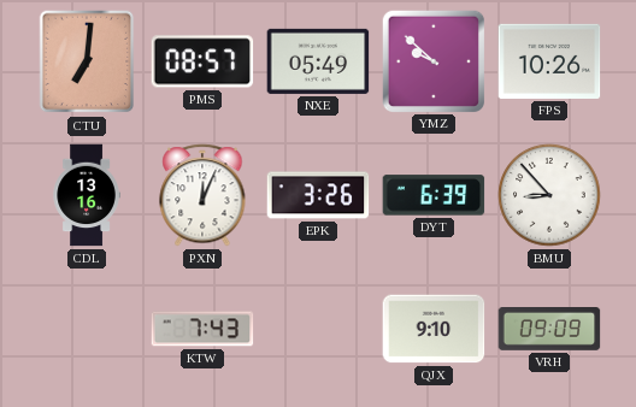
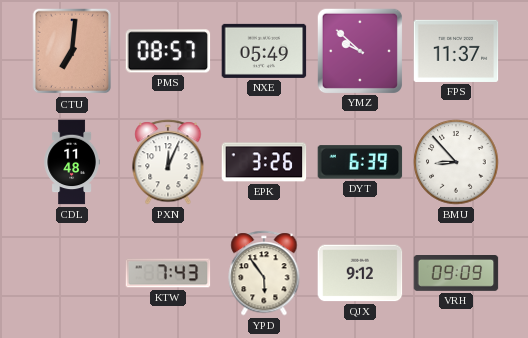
FPS: 10:26 -> 11:37 (456, 51)
CDL: 13:16 -> 11:48 (72, 162)
YPD: none -> 5:54 (264, 273)
QJX: 9:10 -> 9:12 (360, 273)
